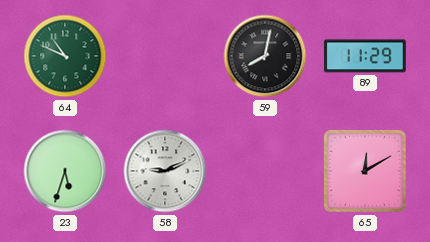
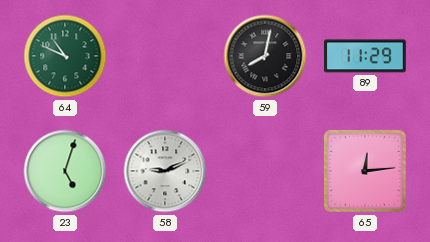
23: 5:33 -> 5:03 (65, 171)
65: 12:10 -> 12:14 (366, 172)
